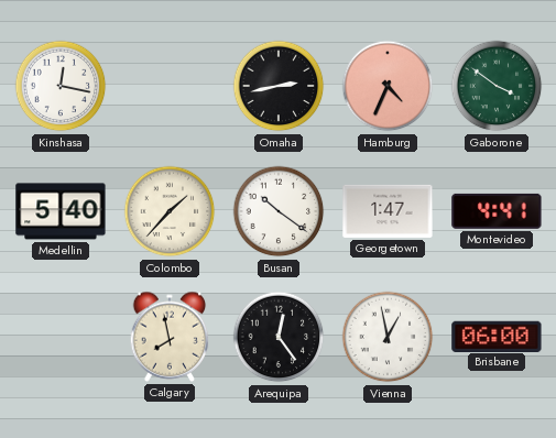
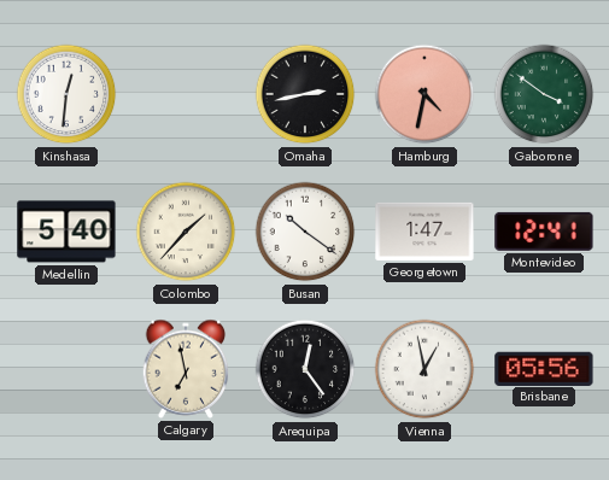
Kinshasa: 12:17 -> 12:31 (66, 94)
Hamburg: 4:34 -> 4:32 (424, 94)
Montevideo: 4:41 -> 12:41 (544, 232)
Calgary: 7:58 -> 6:58 (186, 369)
Brisbane: 06:00 -> 05:56 (544, 368)
